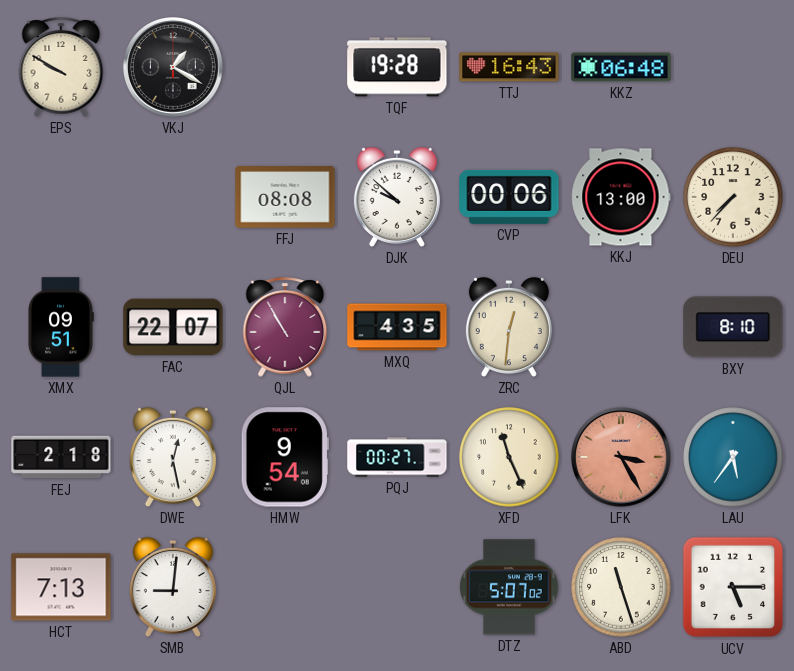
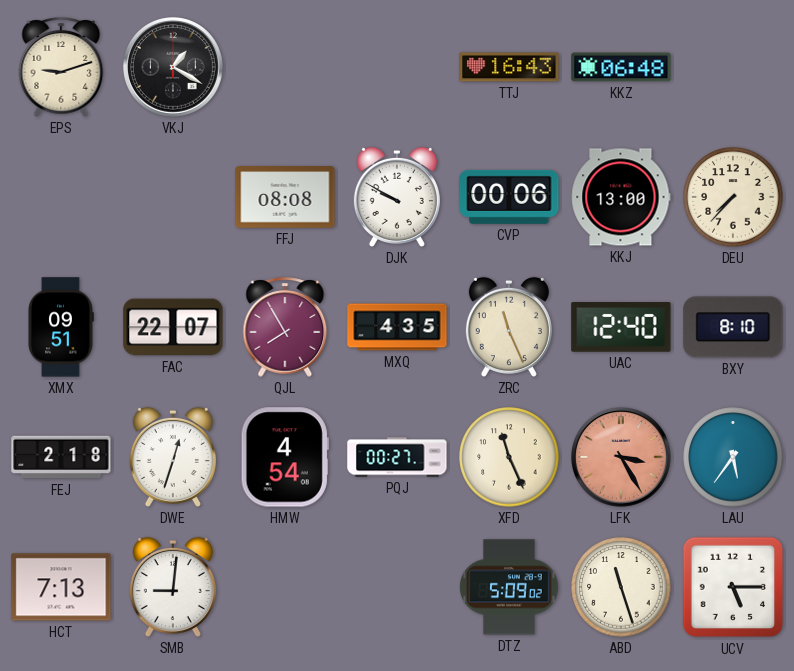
EPS: 9:50 -> 9:12 (61, 67)
TQF: 19:28 -> none (397, 67)
DJK: 9:52 -> 9:50 (397, 197)
QJL: 10:55 -> 7:55 (285, 327)
ZRC: 12:31 -> 11:26 (509, 327)
UAC: none -> 12:40 (621, 327)
DWE: 12:28 -> 12:33 (173, 457)
HMW: 9:54 -> 4:54 (285, 457)
DTZ: 5:07 -> 5:09 (509, 587)
